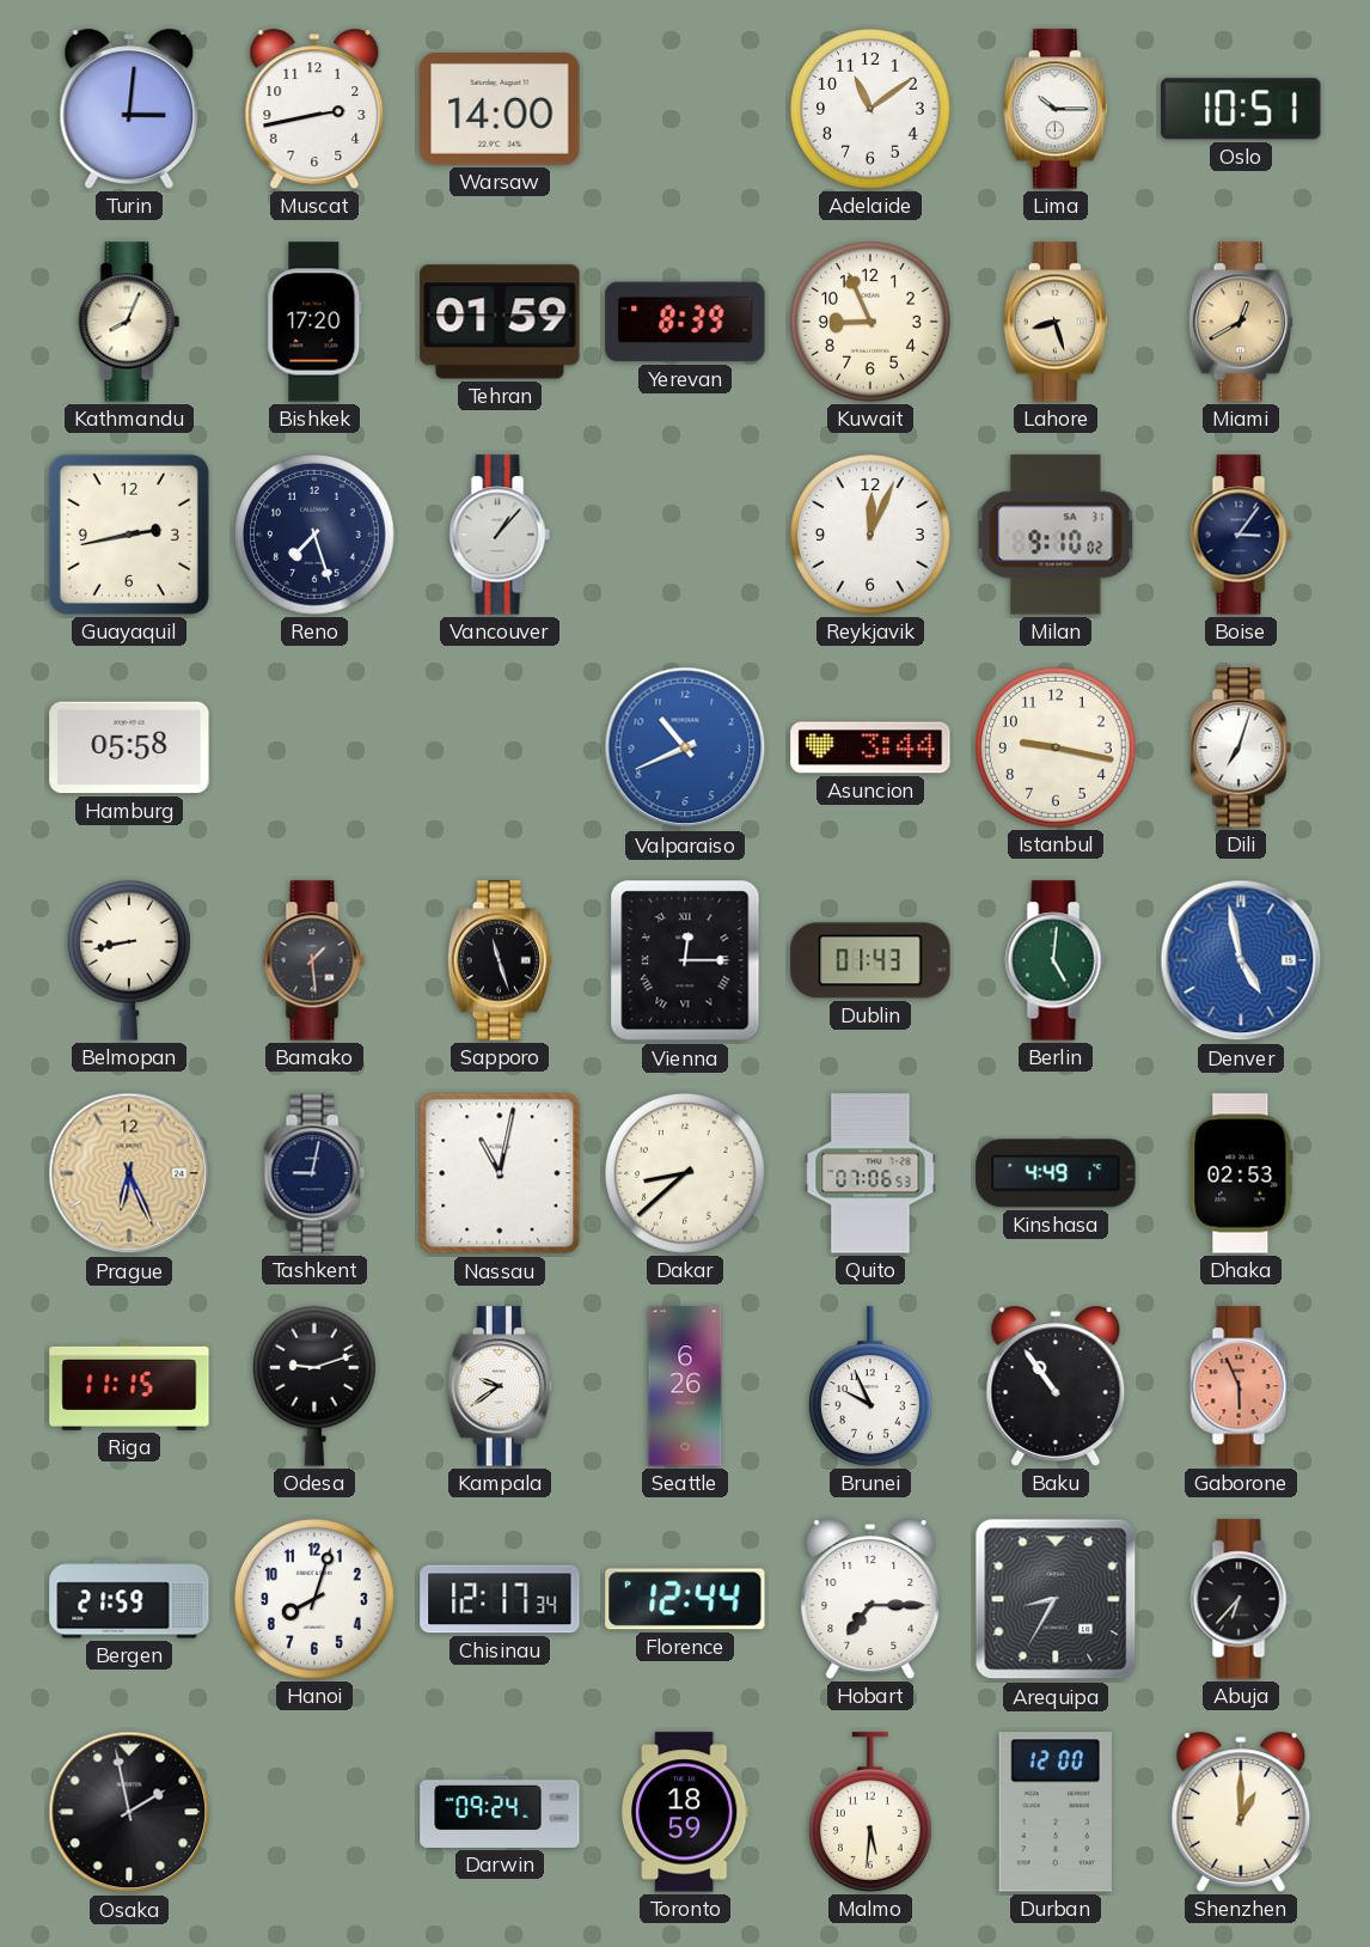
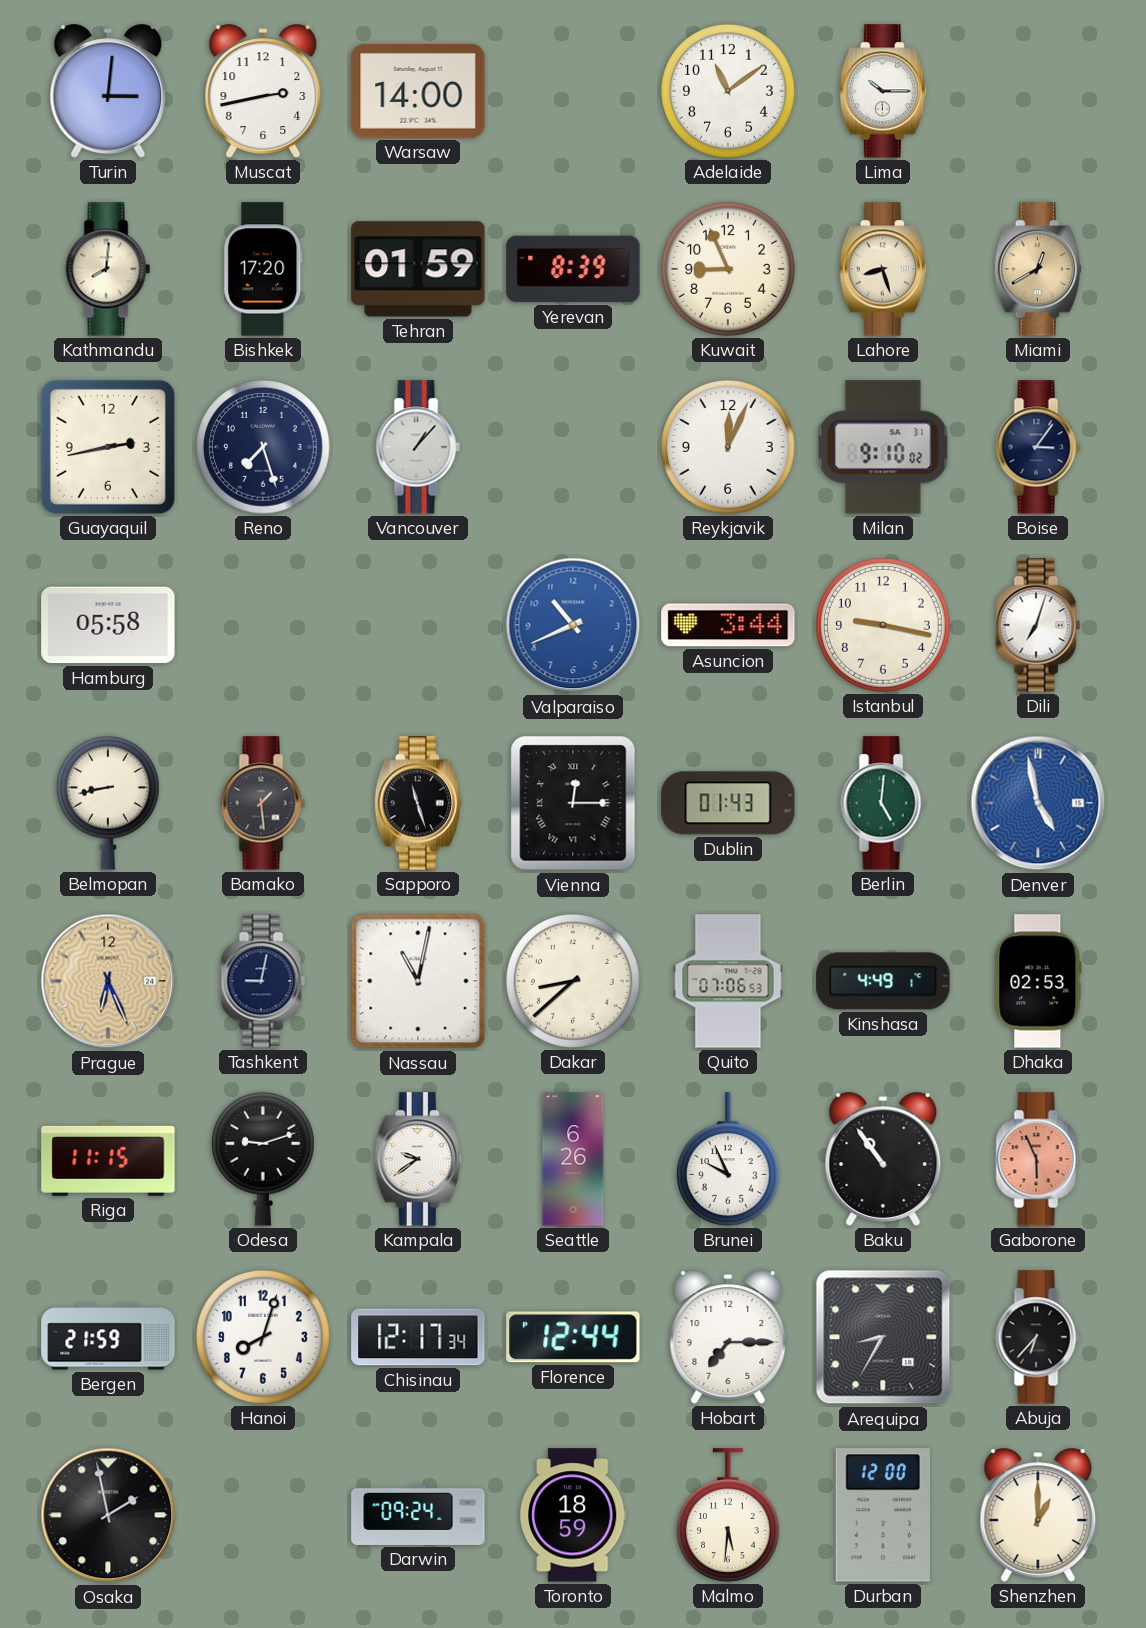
Oslo: 10:51 -> none (1241, 109)
Kathmandu: 8:04 -> 8:01 (108, 269)
